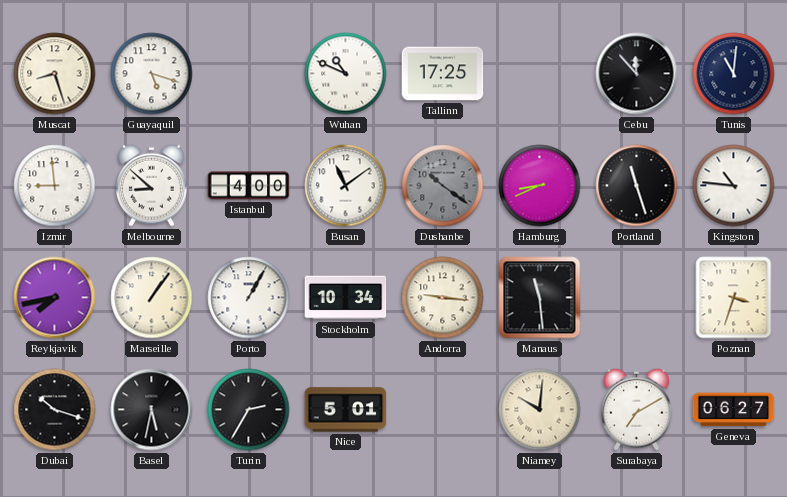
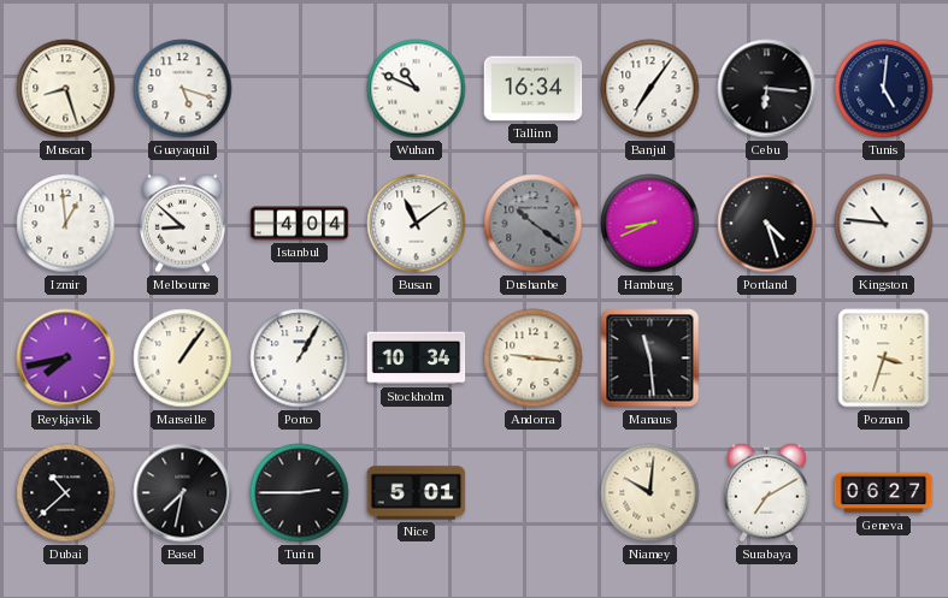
Tallinn: 17:25 -> 16:34 (534, 89)
Banjul: none -> 7:06 (650, 89)
Cebu: 11:53 -> 6:16 (767, 89)
Tunis: 11:01 -> 5:01 (884, 89)
Izmir: 8:59 -> 12:59 (66, 224)
Istanbul: 4:00 -> 4:04 (300, 224)
Portland: 11:27 -> 4:27 (767, 224)
Dubai: 10:18 -> 10:38 (66, 493)
Basel: 5:32 -> 7:32 (183, 493)
Turin: 2:35 -> 2:45 (300, 493)
